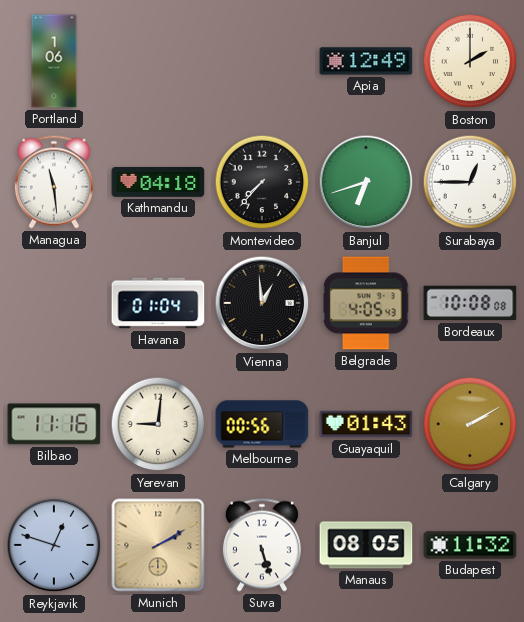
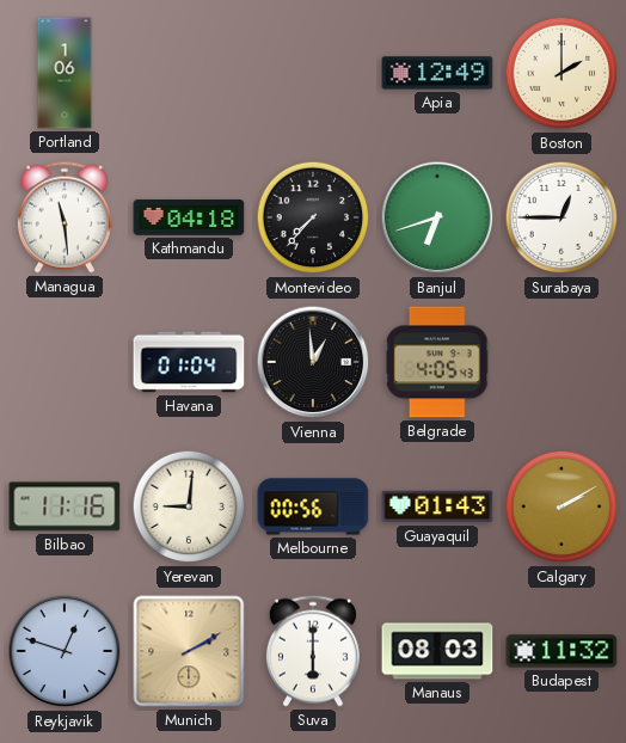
Bordeaux: 10:08 -> none (470, 303)
Suva: 5:27 -> 6:00 (313, 651)
Manaus: 08:05 -> 08:03 (437, 651)
